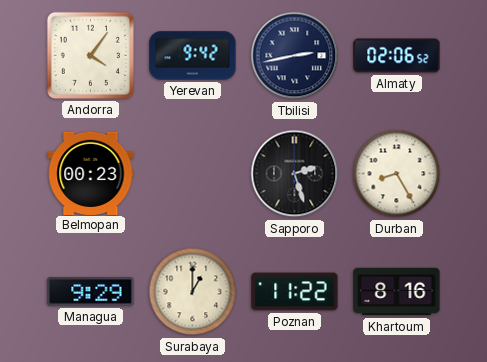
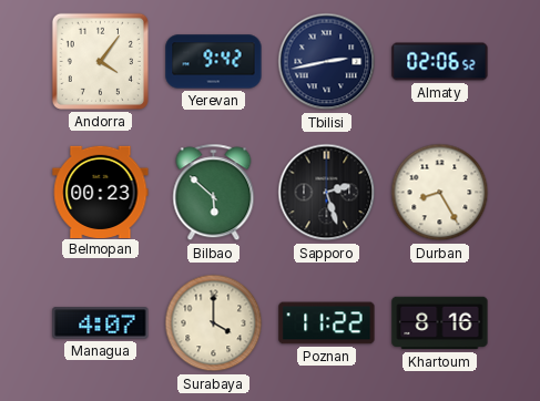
Bilbao: none -> 5:52 (214, 193)
Managua: 9:29 -> 4:07 (101, 323)
Surabaya: 1:00 -> 4:00 (214, 323)
